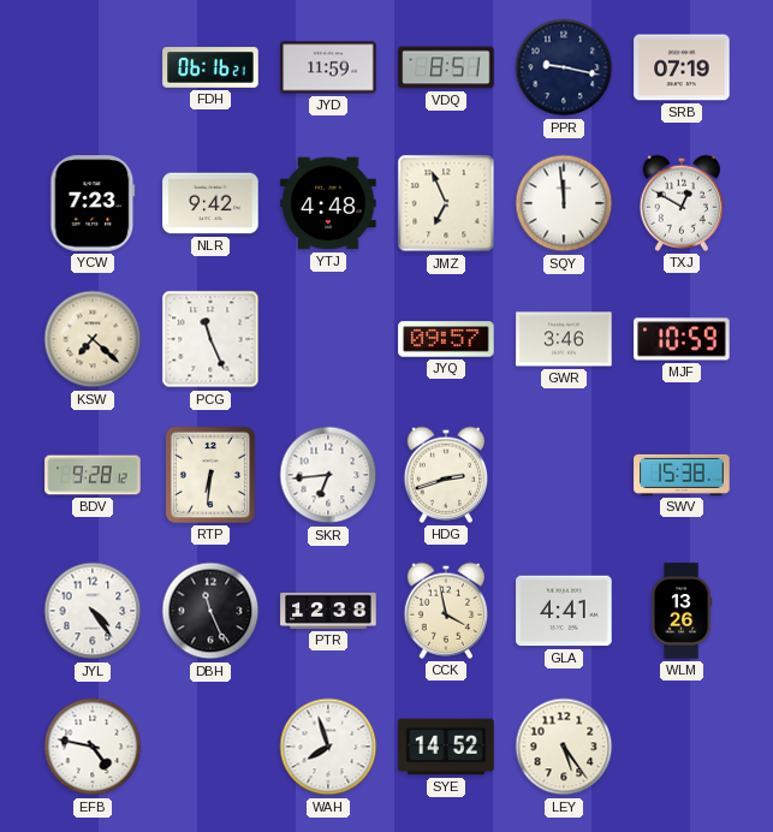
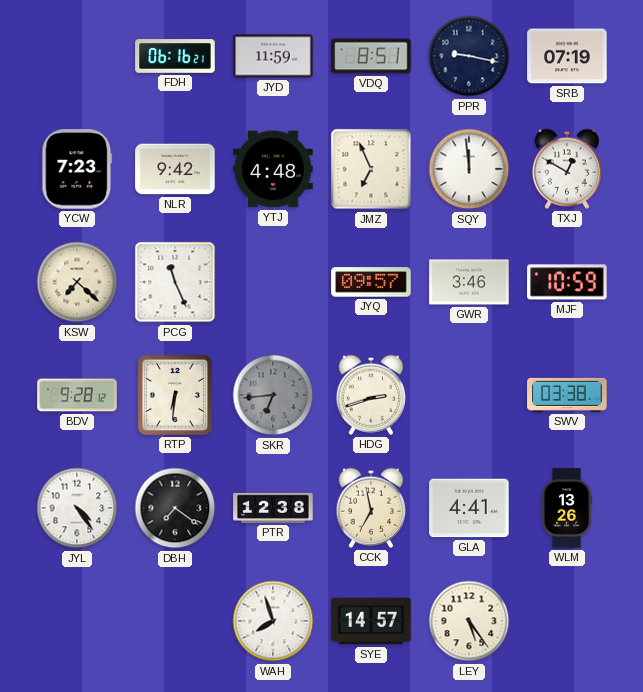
SKR dial: white -> grey (273, 395)
SWV: 15:38 -> 03:38 (567, 395)
DBH: 11:26 -> 7:21 (175, 508)
CCK: 3:58 -> 6:58 (370, 508)
EFB: 4:47 -> none (93, 747)
SYE: 14:52 -> 14:57 (371, 621)
